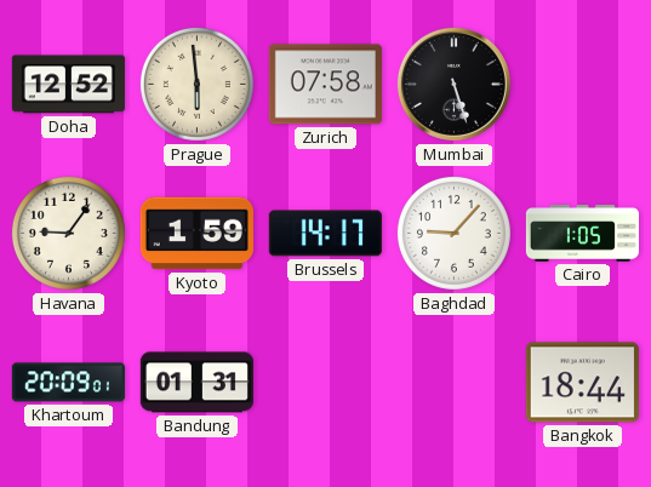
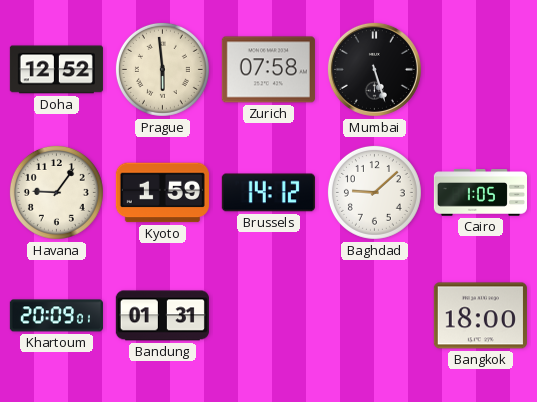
Brussels: 14:17 -> 14:12 (268, 193)
Baghdad: 9:07 -> 9:08 (374, 192)
Bangkok: 18:44 -> 18:00 (480, 316)
